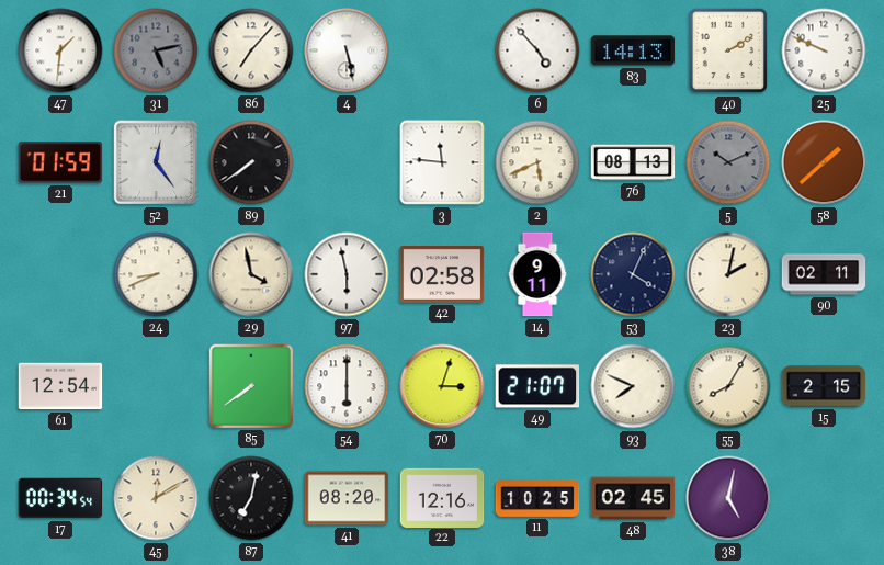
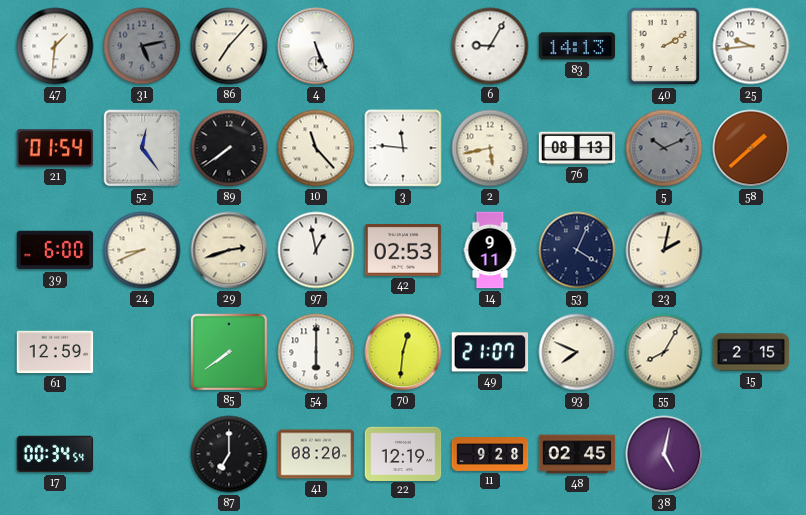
4: 5:28 -> 5:26 (316, 46)
6: 4:53 -> 9:05 (490, 46)
25: 9:49 -> 9:44 (751, 46)
21: 01:59 -> 01:54 (55, 148)
10: none -> 11:23 (316, 148)
2: 5:41 -> 5:43 (490, 148)
39: none -> 6:00 (55, 250)
29: 3:58 -> 2:42 (229, 250)
97: 5:58 -> 12:58 (316, 250)
42: 02:58 -> 02:53 (403, 251)
90: 02:11 -> none (824, 274)
61: 12:54 -> 12:59 (55, 352)
70: 3:03 -> 12:31 (403, 352)
45: 12:10 -> none (156, 498)
87: 7:02 -> 7:00 (229, 454)
22: 12:16 -> 12:19 (403, 453)
11: 10:25 -> 9:28 (490, 454)
